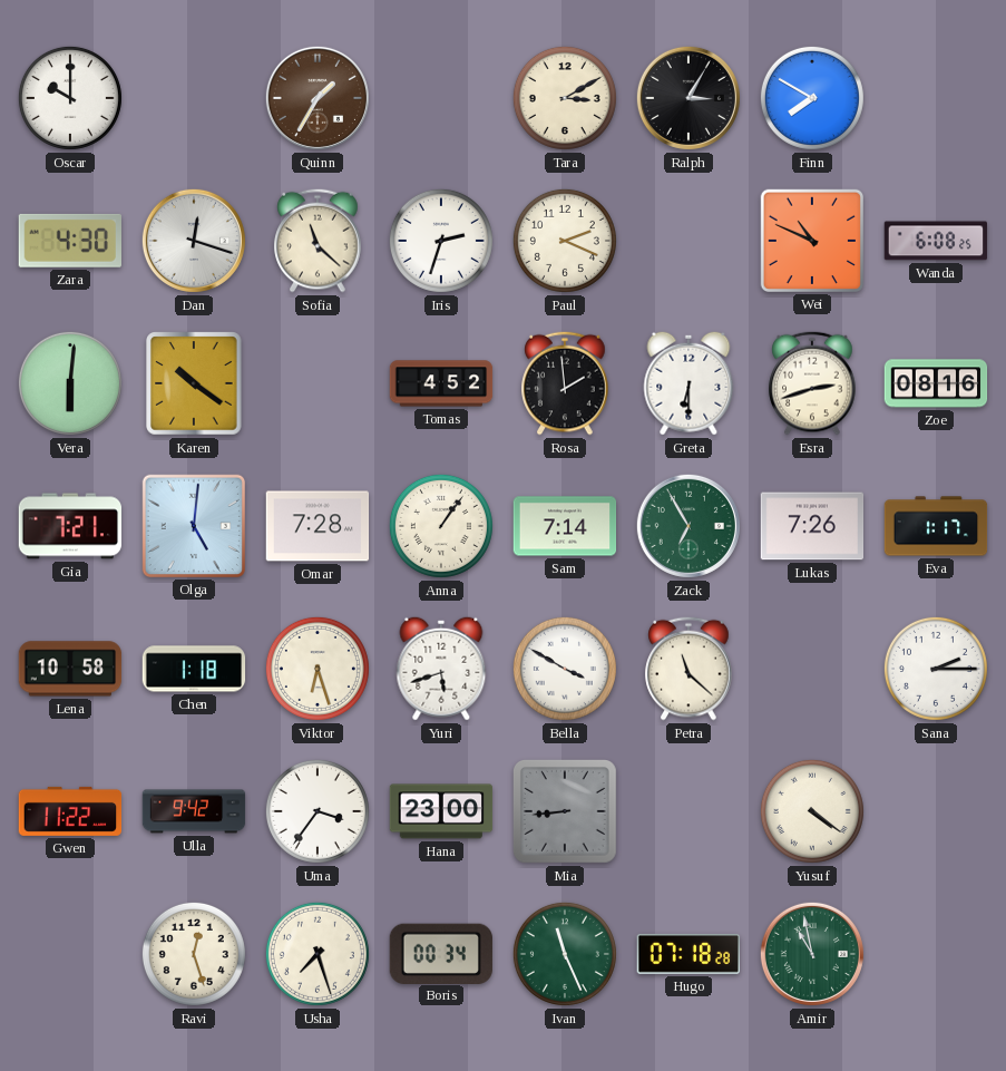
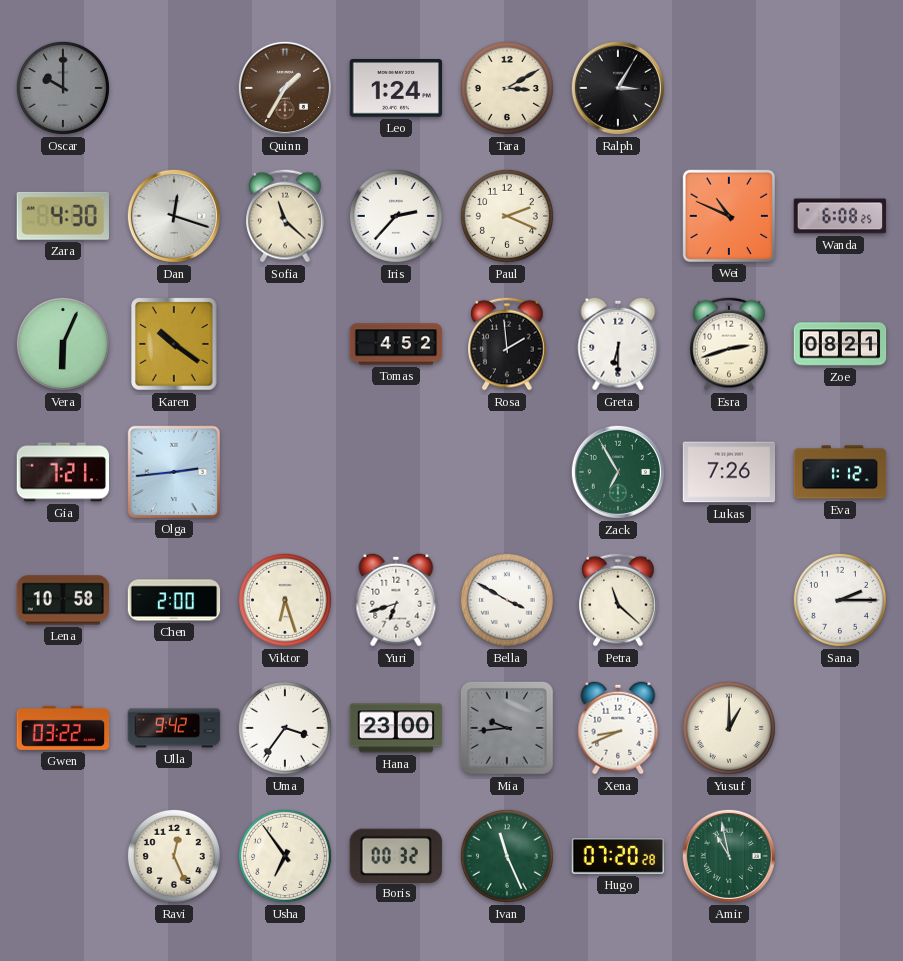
Oscar dial: white -> grey (63, 88)
Leo: none -> 1:24 (396, 89)
Finn: 7:50 -> none (812, 98)
Iris: 2:33 -> 2:37 (396, 216)
Vera: 6:01 -> 6:04 (63, 344)
Zoe: 08:16 -> 08:21 (840, 344)
Olga: 5:01 -> 2:44 (173, 471)
Omar: 7:28 -> none (318, 526)
Anna: 1:06 -> none (441, 526)
Sam: 7:14 -> none (565, 526)
Eva: 1:17 -> 1:12 (840, 472)
Chen: 1:18 -> 2:00 (174, 600)
Yuri: 5:42 -> 6:42 (396, 600)
Gwen: 11:22 -> 03:22 (63, 728)
Mia: 8:44 -> 9:44 (507, 728)
Xena: none -> 8:41 (618, 728)
Yusuf: 4:21 -> 1:00 (729, 728)
Ravi: 12:27 -> 12:26 (174, 856)
Usha: 7:27 -> 6:54 (285, 856)
Boris: 00:34 -> 00:32 (396, 855)
Hugo: 07:18 -> 07:20 (618, 857)
